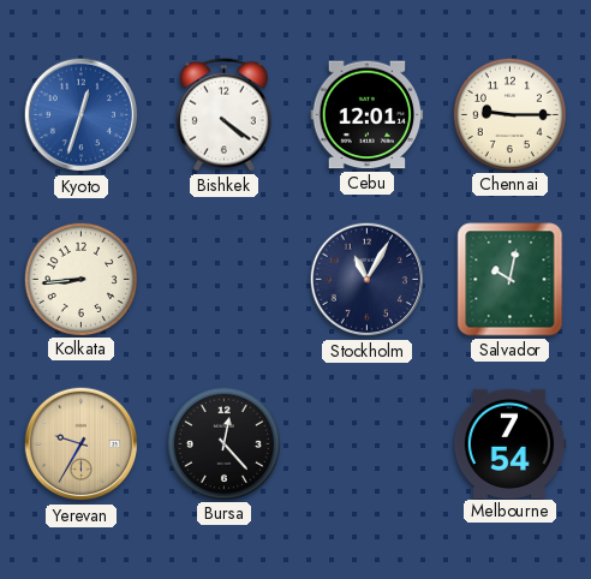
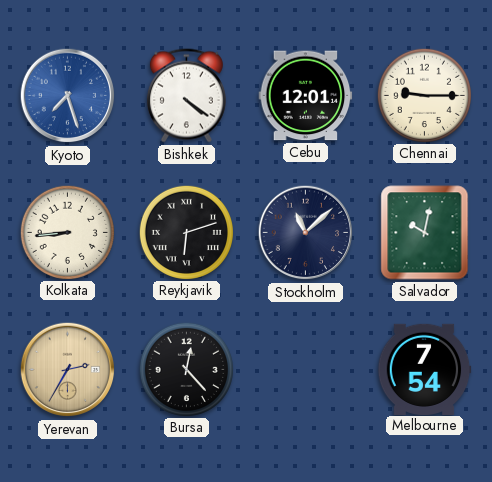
Kyoto: 12:33 -> 7:27 (68, 96)
Reykjavik: none -> 6:12 (186, 232)
Stockholm: 11:05 -> 11:08 (306, 233)
Yerevan: 9:35 -> 2:35 (68, 370)
